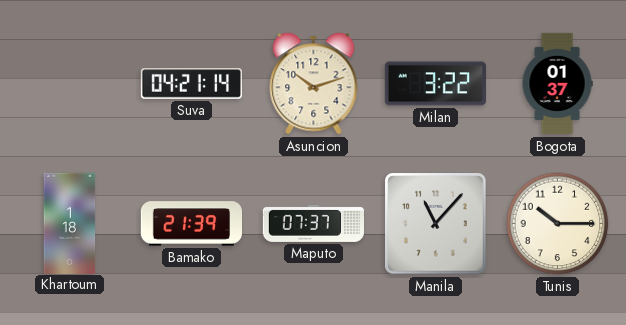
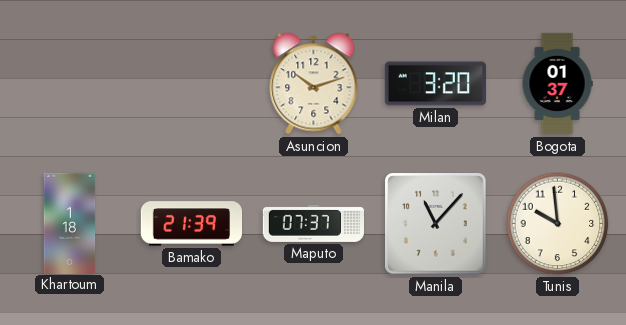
Suva: 04:21 -> none (191, 84)
Milan: 3:22 -> 3:20 (435, 84)
Tunis: 10:15 -> 9:59 (558, 224)
